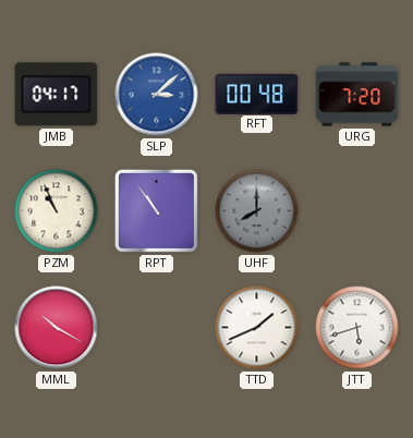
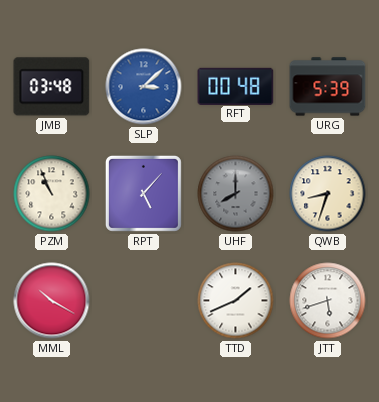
JMB: 04:17 -> 03:48 (52, 87)
URG: 7:20 -> 5:39 (328, 87)
RPT: 10:54 -> 5:07 (143, 193)
QWB: none -> 8:33 (328, 194)
